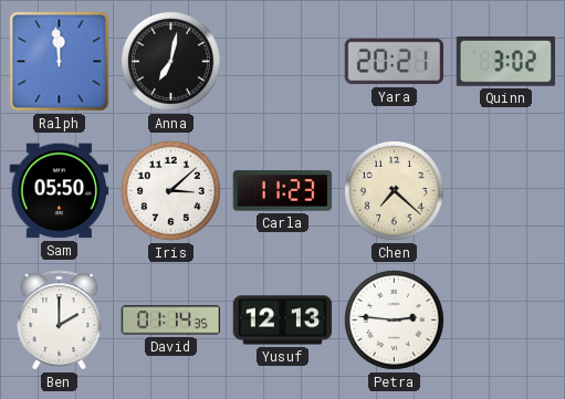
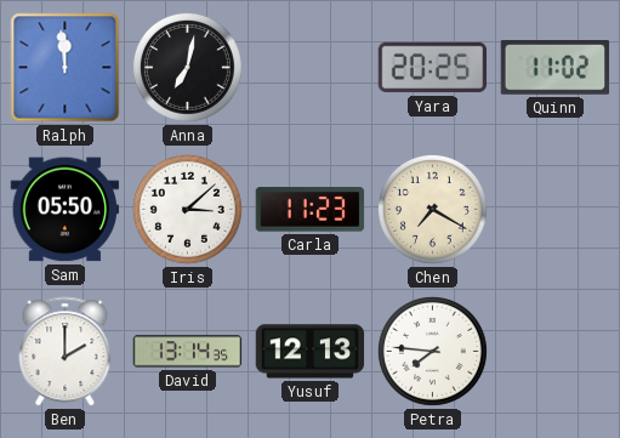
Yara: 20:21 -> 20:25 (433, 68)
Quinn: 3:02 -> 11:02 (556, 68)
Chen: 7:22 -> 7:20 (432, 209)
David: 01:14 -> 13:14 (188, 352)
Petra: 2:46 -> 7:46 (432, 351)
